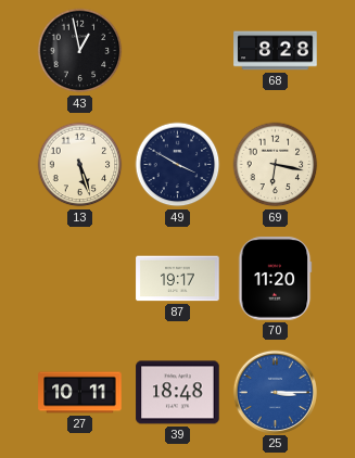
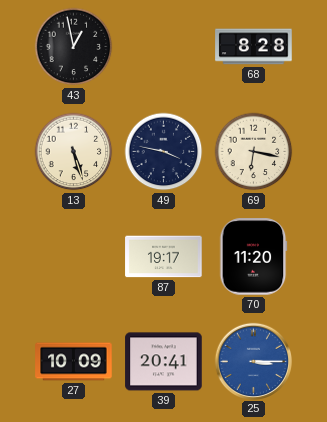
49: 3:50 -> 3:47 (164, 152)
27: 10:11 -> 10:09 (74, 362)
39: 18:48 -> 20:41 (164, 362)
